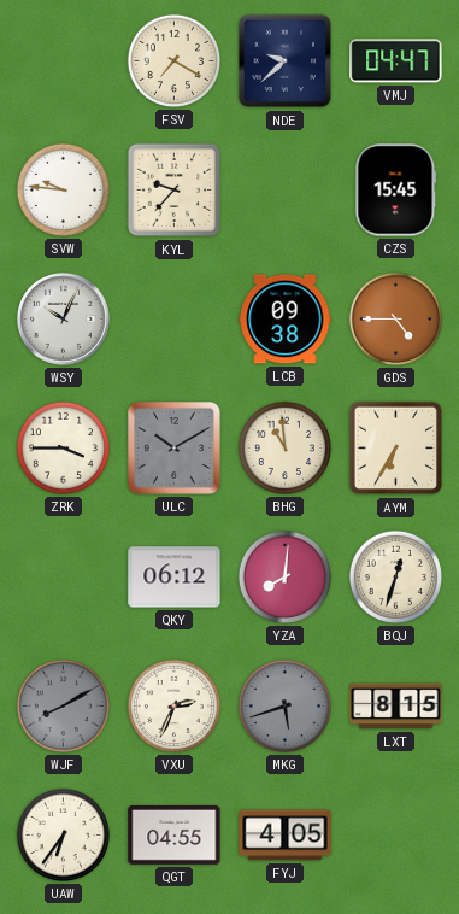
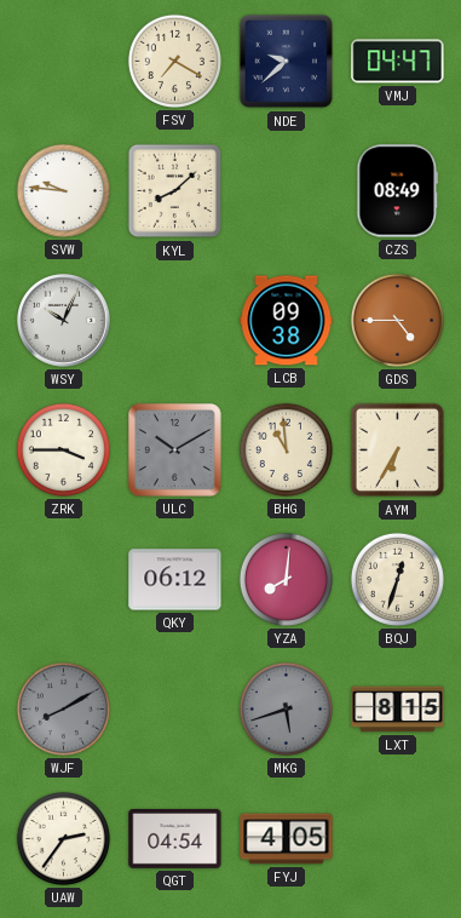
KYL: 9:37 -> 8:08 (175, 191)
CZS: 15:45 -> 08:49 (398, 191)
VXU: 2:34 -> none (173, 705)
UAW: 6:36 -> 2:36 (63, 838)
QGT: 04:55 -> 04:54 (175, 838)
